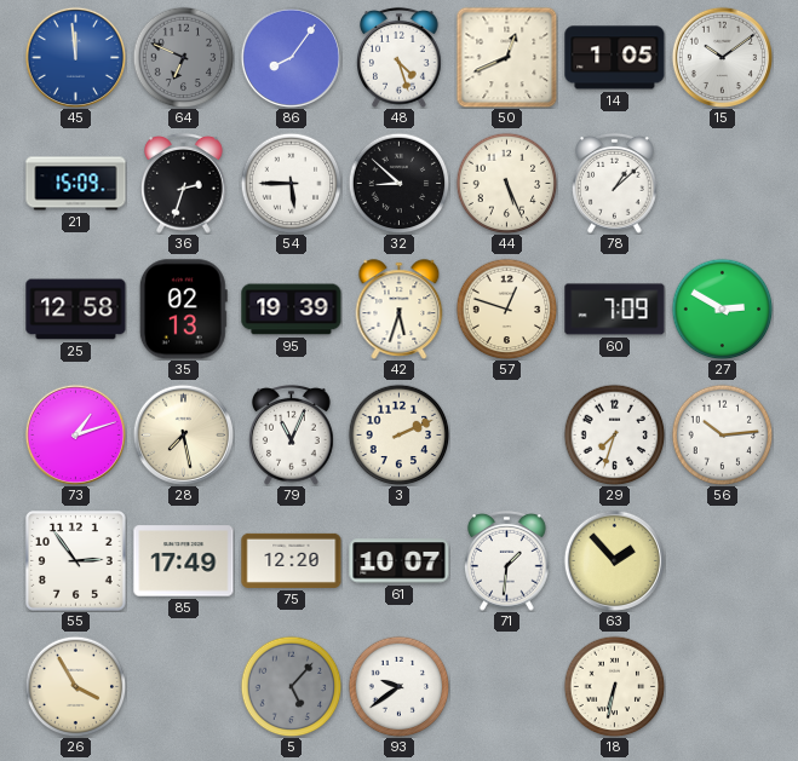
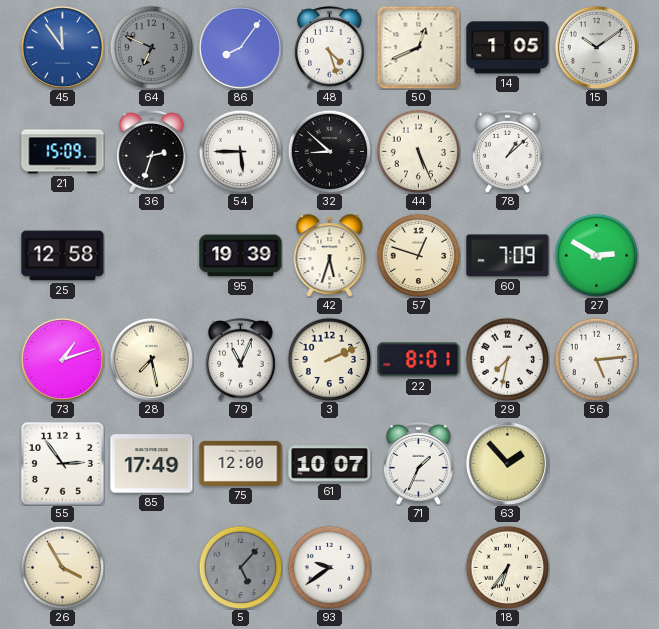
45: 11:59 -> 11:54 (62, 47)
35: 02:13 -> none (183, 310)
22: none -> 8:01 (419, 360)
29: 7:33 -> 7:32 (507, 359)
56: 10:14 -> 5:14 (596, 359)
75: 12:20 -> 12:00 (241, 463)
71: 1:31 -> 1:34 (419, 463)
18: 6:32 -> 6:36 (507, 567)
